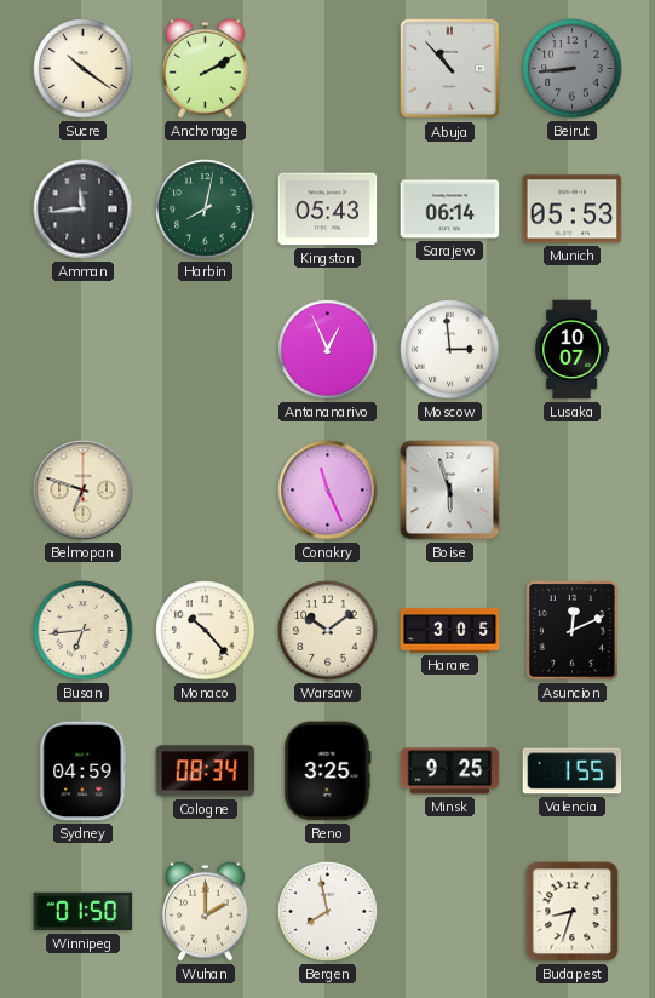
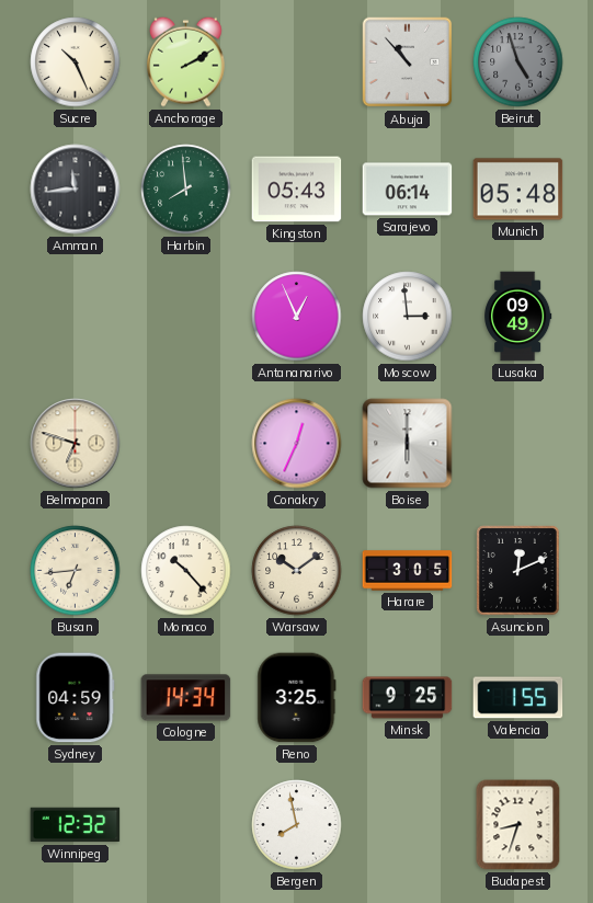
Sucre: 10:21 -> 10:26 (76, 62)
Beirut: 8:44 -> 4:57 (518, 62)
Harbin: 8:02 -> 7:59 (186, 190)
Munich: 05:53 -> 05:48 (518, 190)
Lusaka: 10:07 -> 09:49 (518, 317)
Conakry: 11:26 -> 12:34 (297, 444)
Boise: 5:57 -> 6:00 (408, 444)
Cologne: 08:34 -> 14:34 (186, 698)
Winnipeg: 01:50 -> 12:32 (76, 825)
Wuhan: 2:00 -> none (206, 911)
